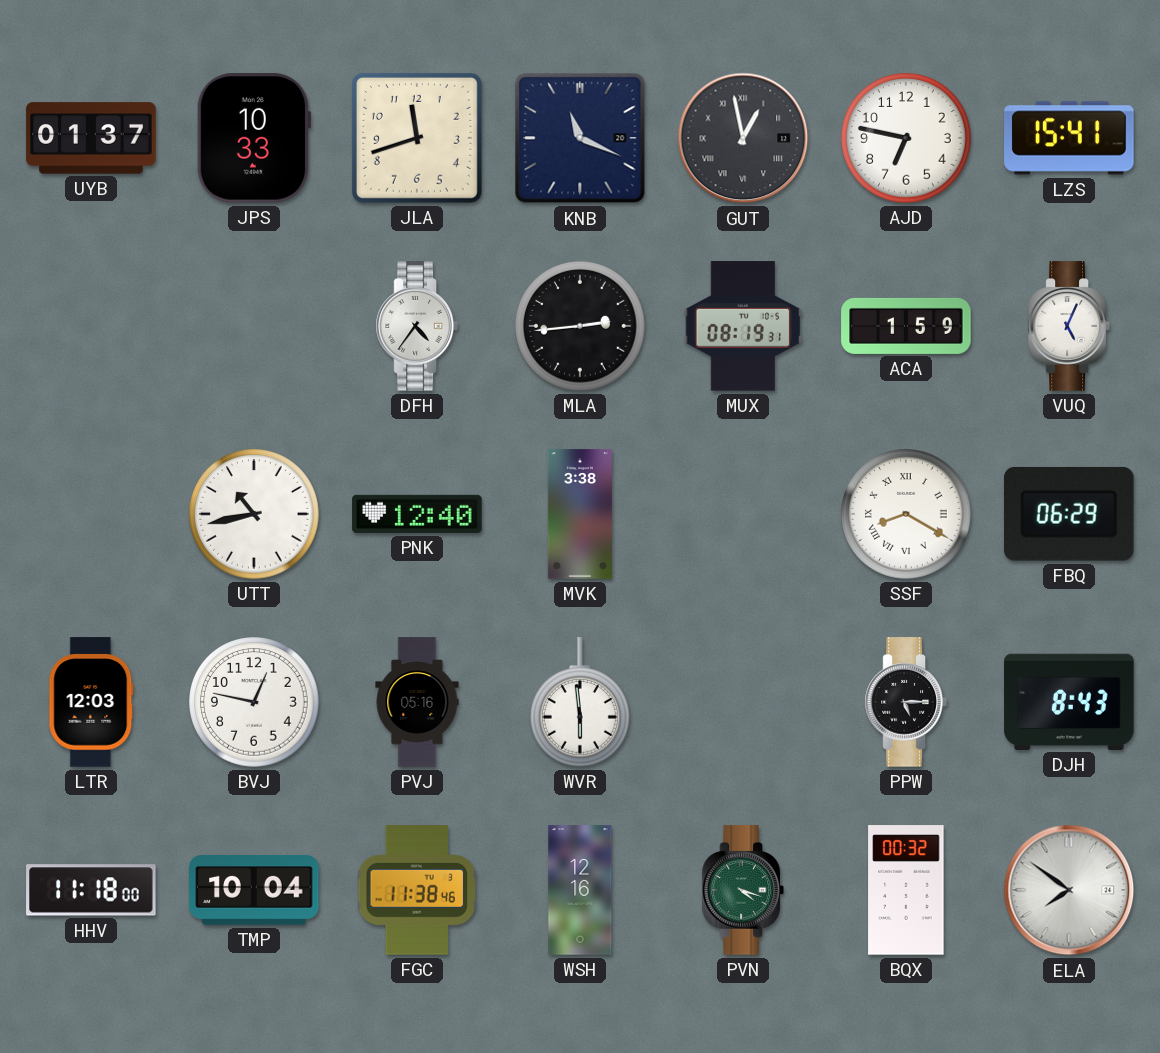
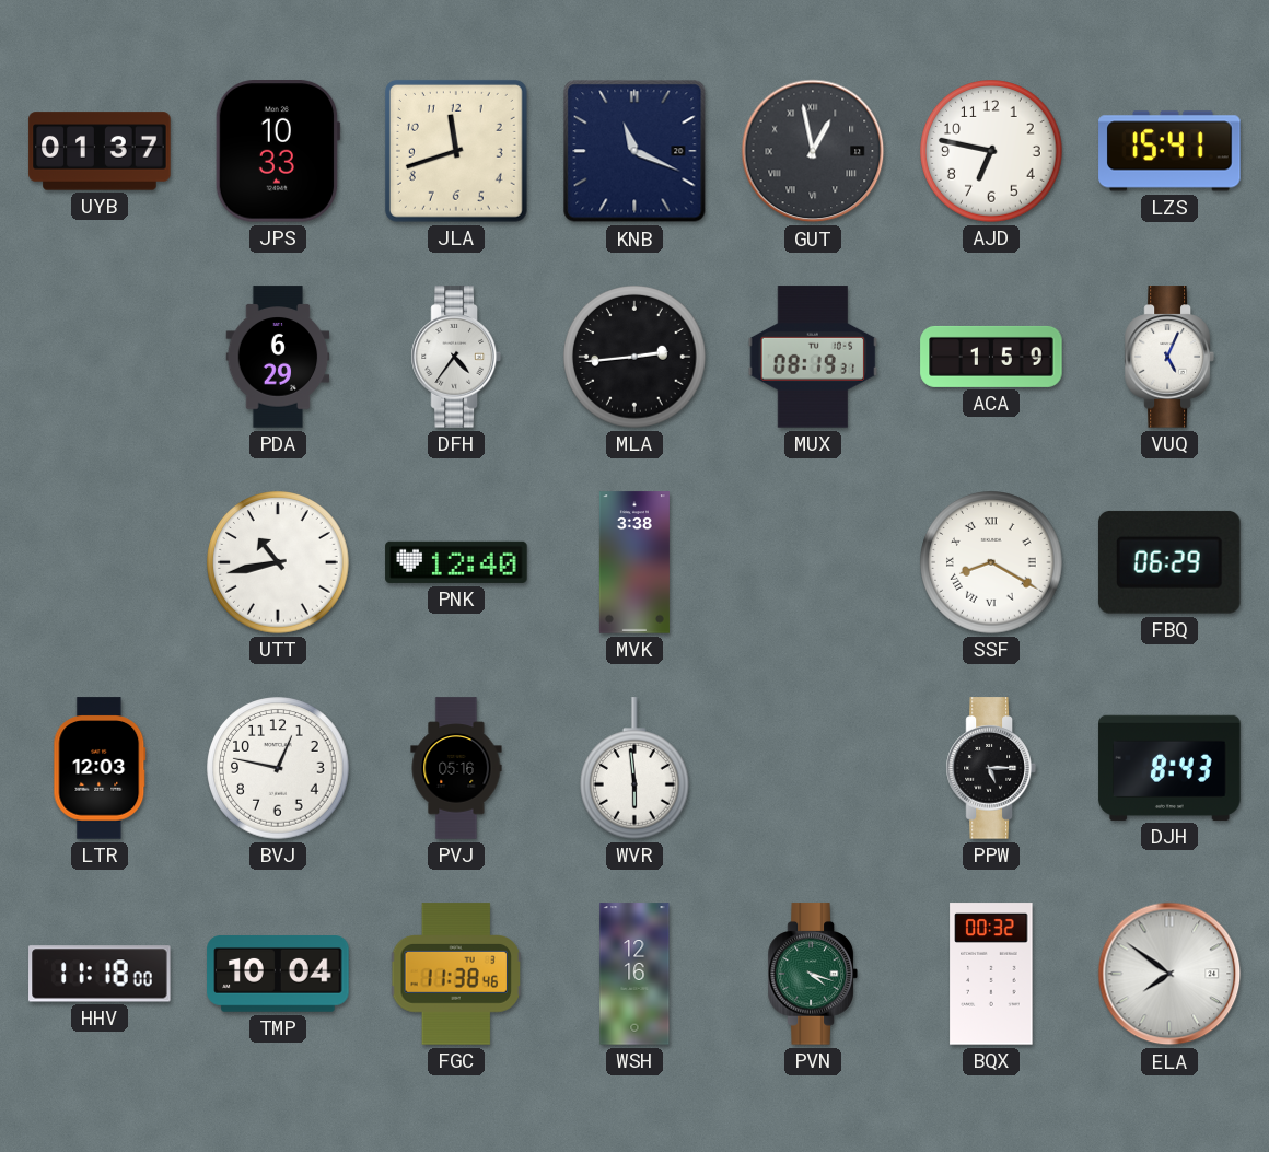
PDA: none -> 6:29 (278, 357)
